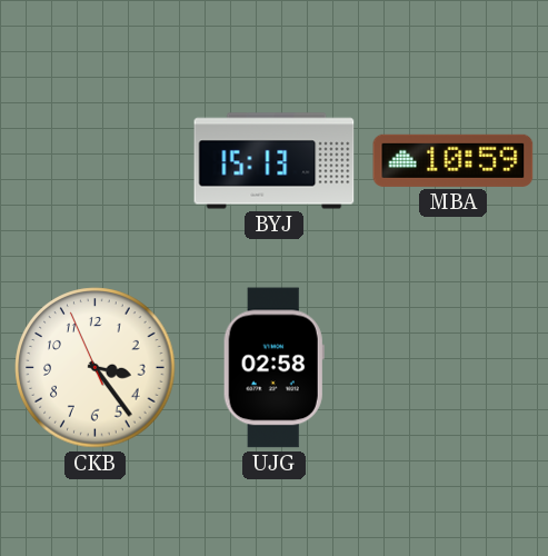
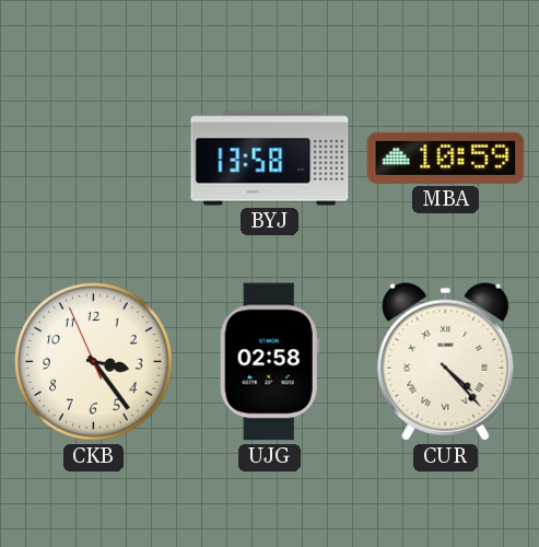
BYJ: 15:13 -> 13:58 (270, 159)
CUR: none -> 4:23 (446, 361)
